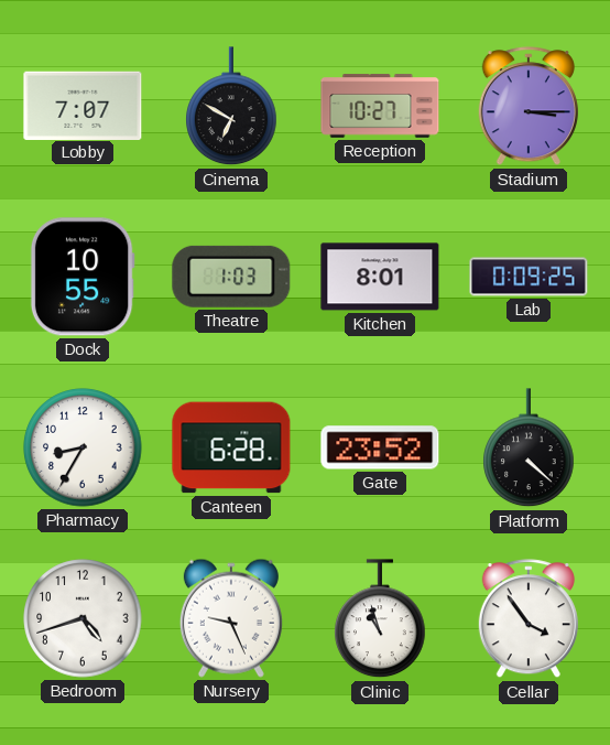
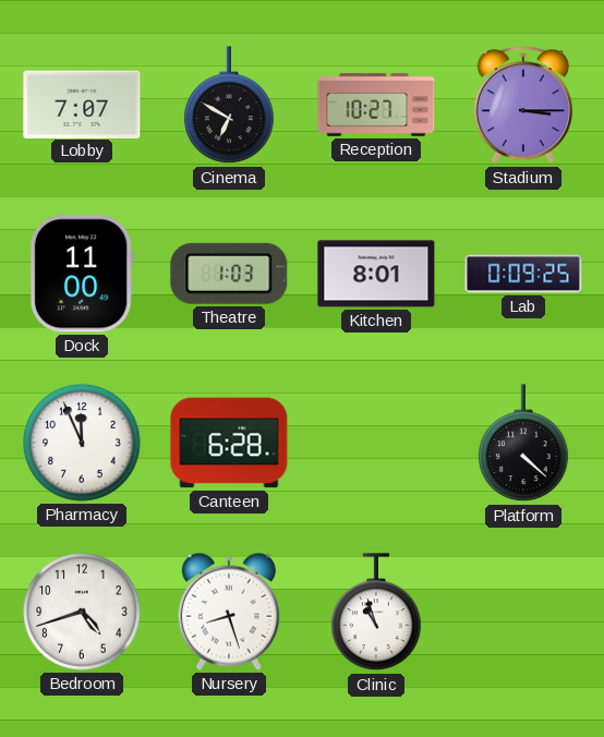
Dock: 10:55 -> 11:00 (82, 274)
Pharmacy: 8:35 -> 11:56 (82, 443)
Gate: 23:52 -> none (380, 447)
Nursery: 9:26 -> 8:27 (229, 612)
Cellar: 3:54 -> none (529, 619)
